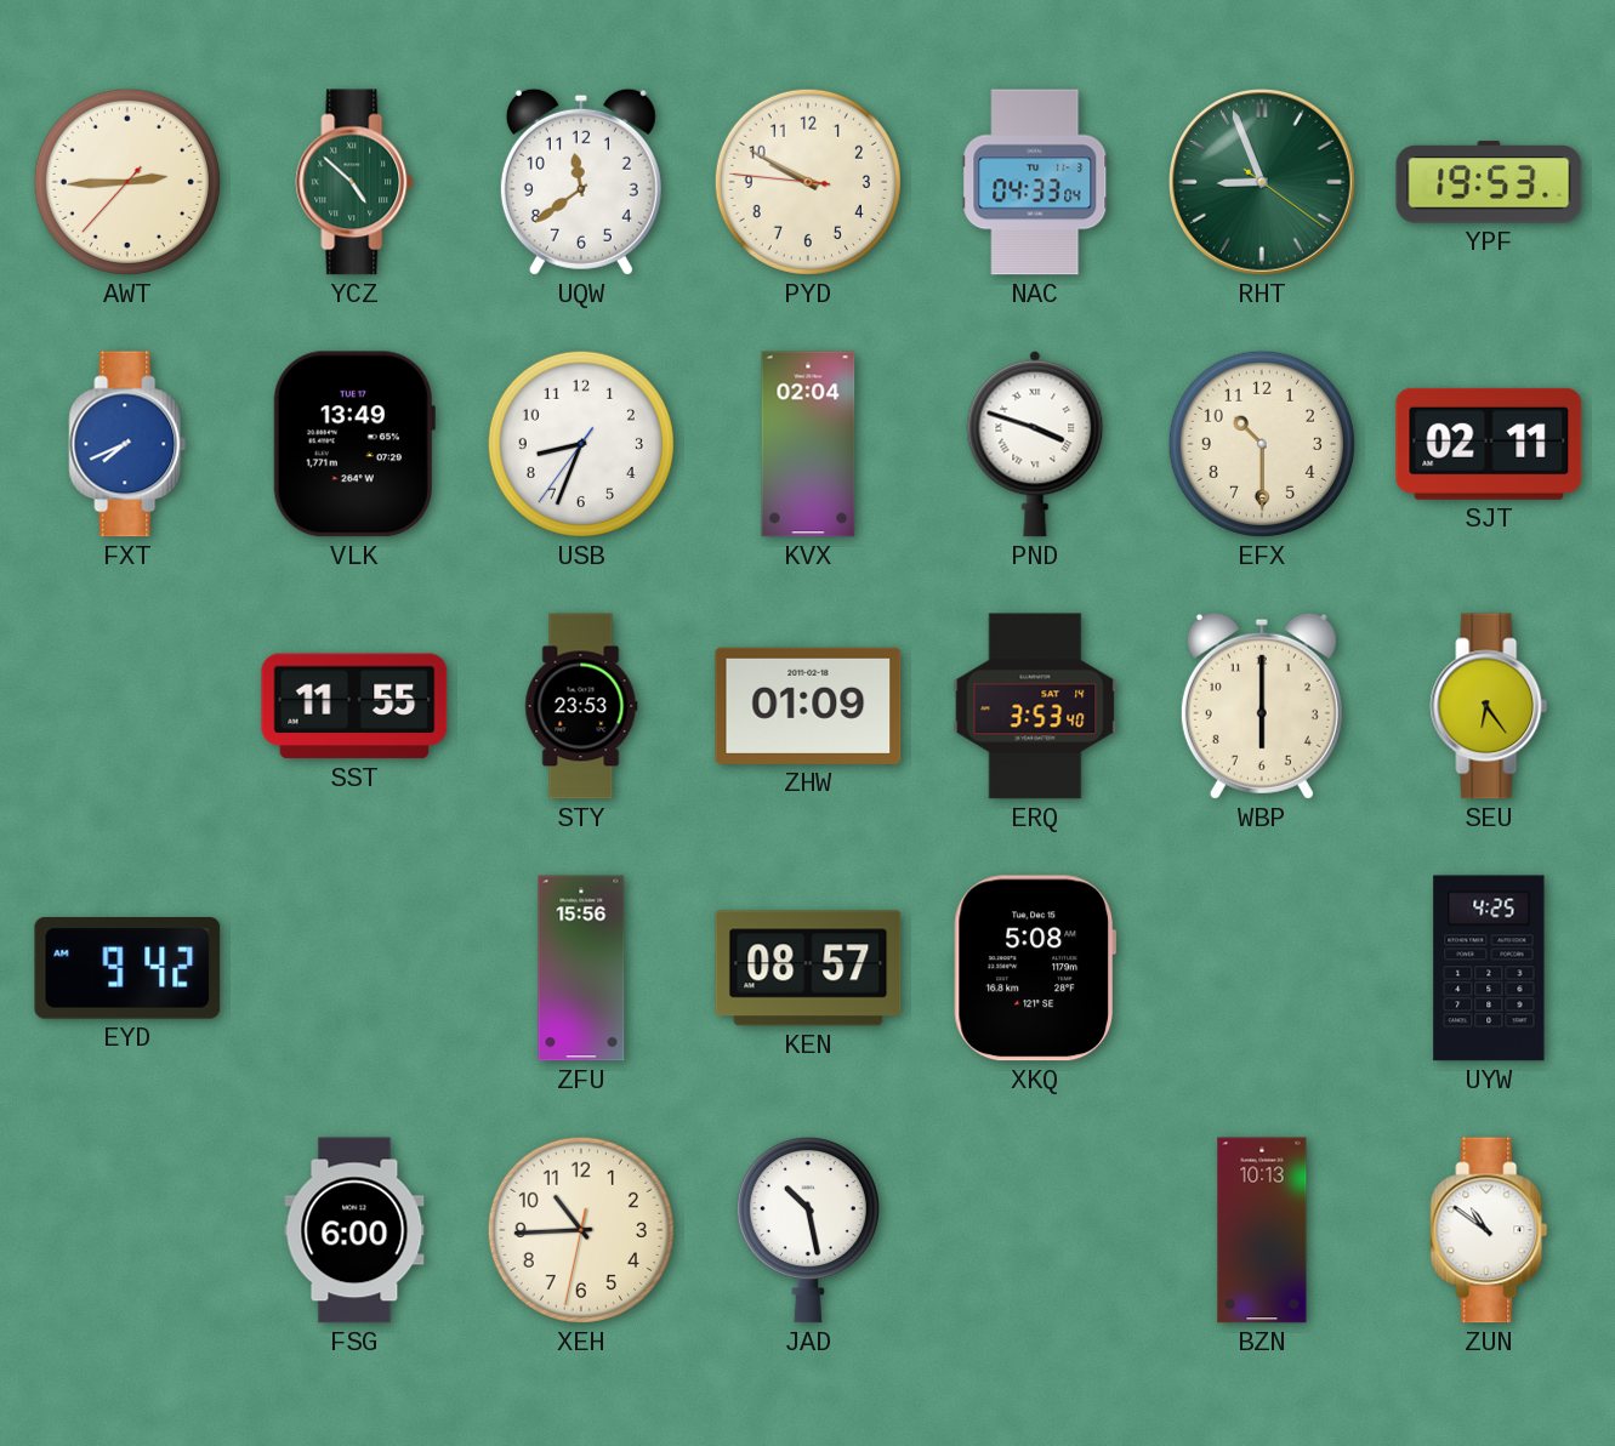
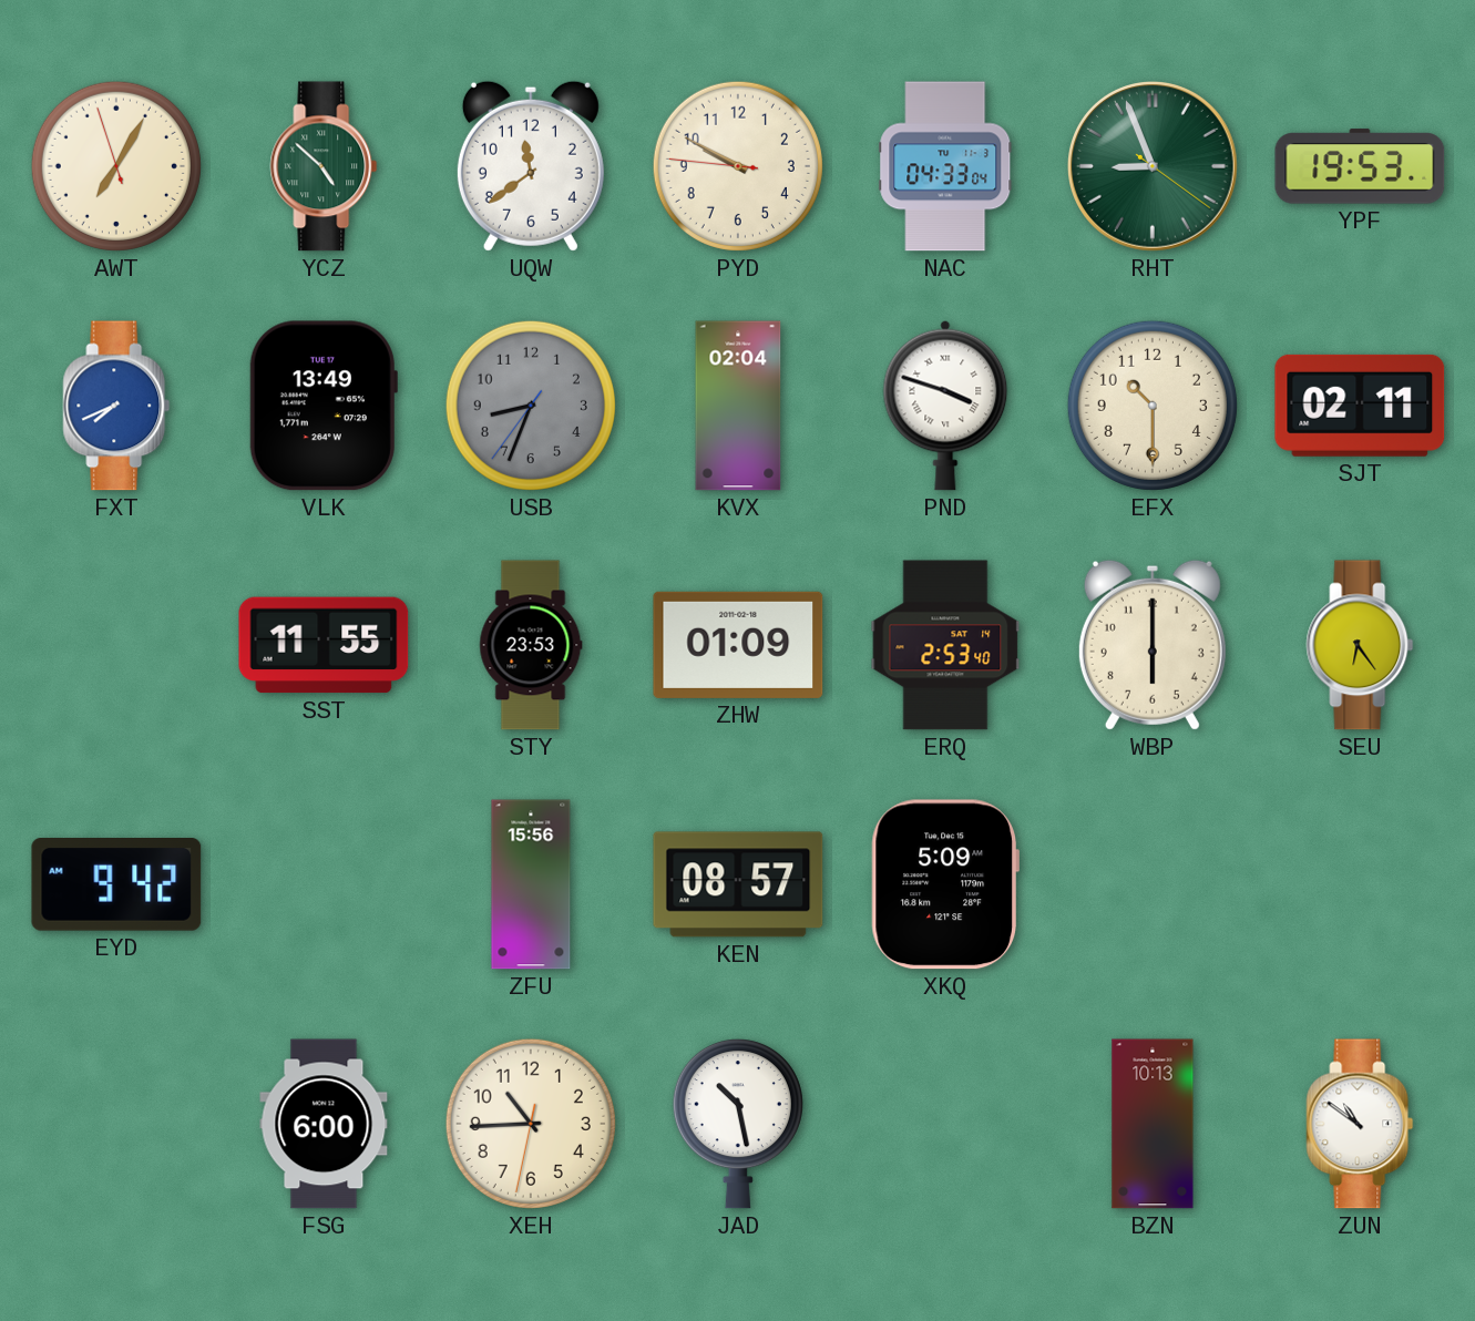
AWT: 2:44 -> 7:04 (116, 166)
USB dial: white -> grey (531, 406)
ERQ: 3:53 -> 2:53 (945, 645)
XKQ: 5:08 -> 5:09 (945, 884)
UYW: 4:25 -> none (1489, 968)
